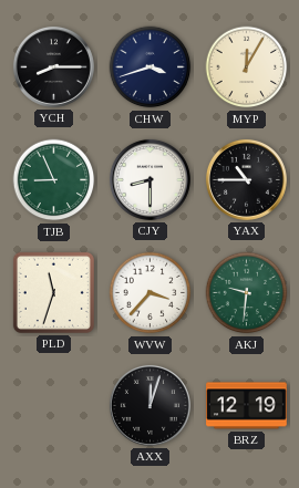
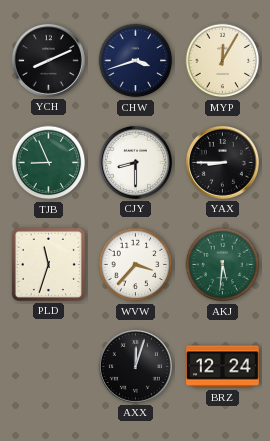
YCH: 8:15 -> 8:11 (48, 60)
YAX: 10:45 -> 8:45 (222, 162)
AKJ: 9:31 -> 5:31 (223, 265)
BRZ: 12:19 -> 12:24 (223, 367)
